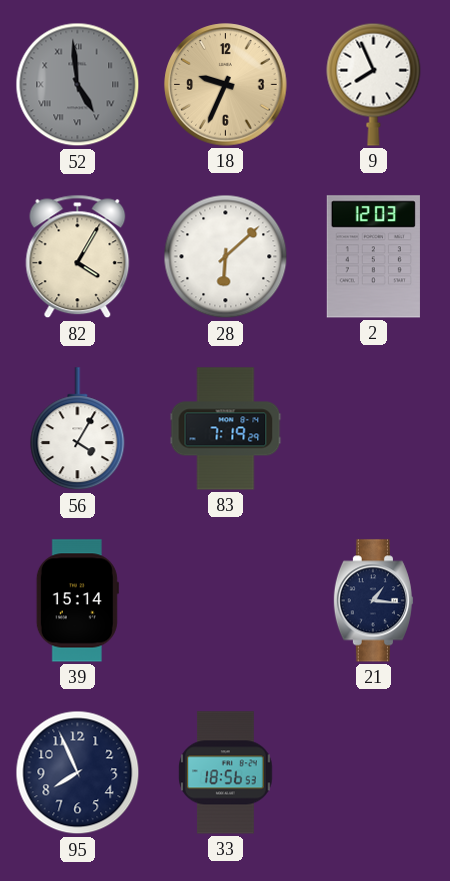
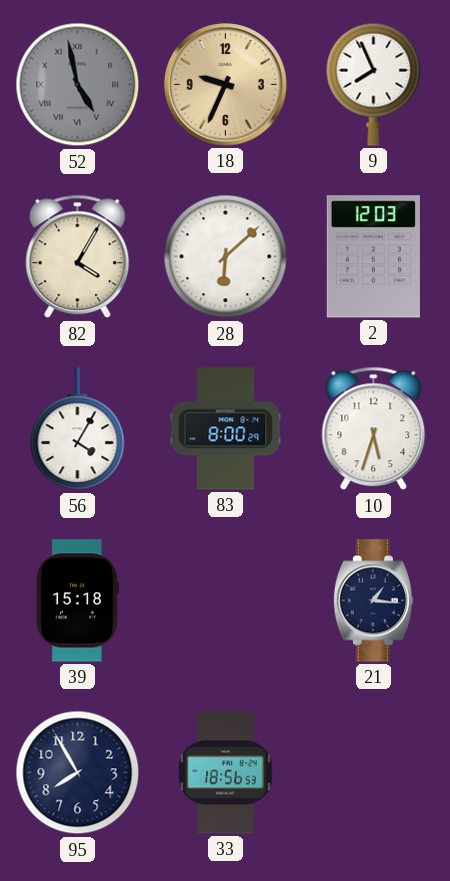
52: 4:59 -> 4:58 (78, 85)
83: 7:19 -> 8:00 (226, 429)
10: none -> 5:33 (374, 429)
39: 15:14 -> 15:18 (77, 601)
95: 7:56 -> 7:55 (78, 773)
